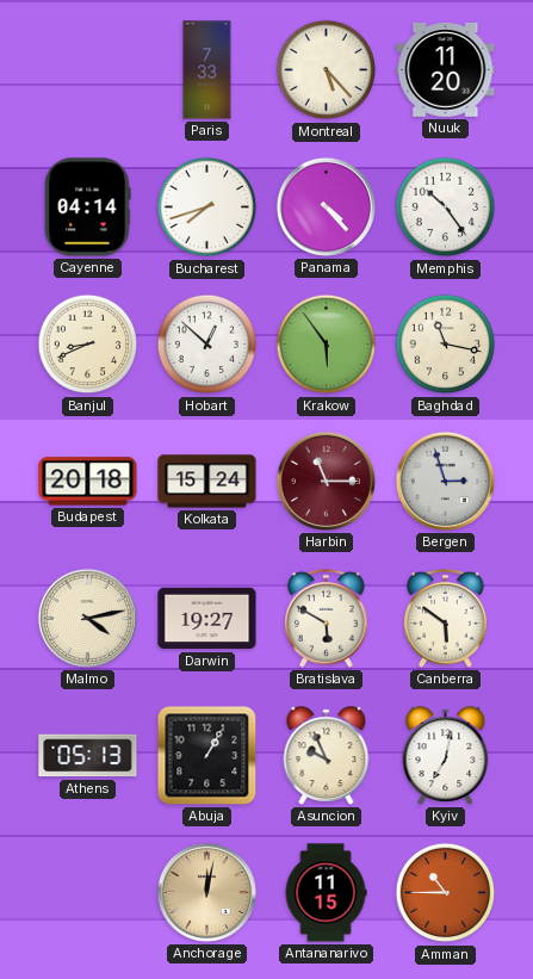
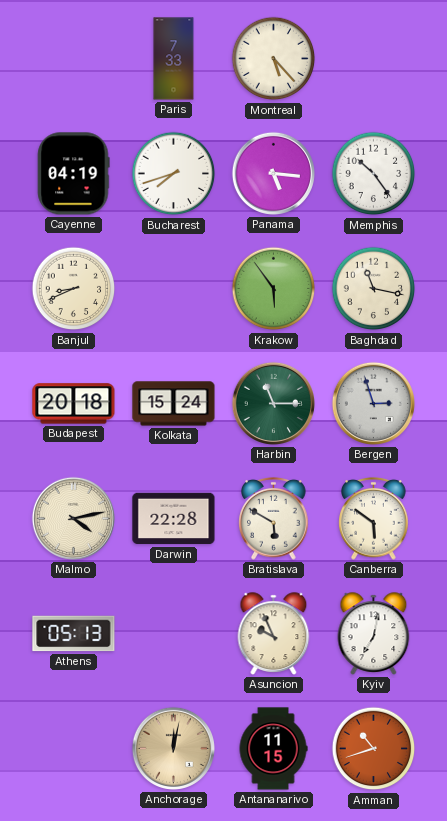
Nuuk: 11:20 -> none (446, 70)
Cayenne: 04:14 -> 04:19 (74, 174)
Panama: 4:23 -> 5:16 (273, 173)
Hobart: 12:52 -> none (207, 345)
Harbin dial: burgundy -> green (273, 403)
Darwin: 19:27 -> 22:28 (174, 519)
Abuja: 1:05 -> none (207, 756)
Amman: 10:45 -> 10:42 (374, 749)
